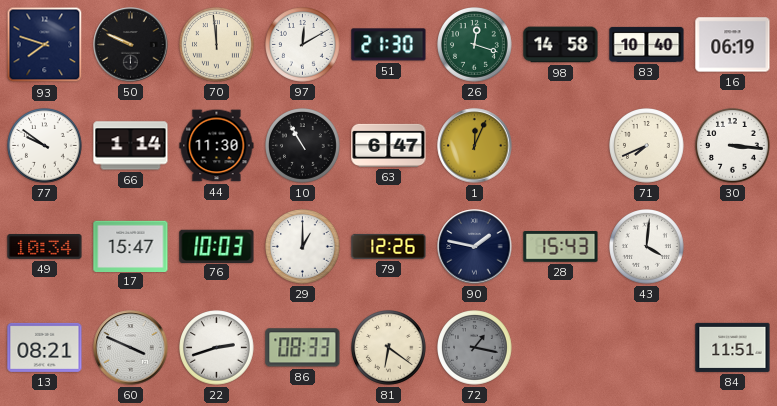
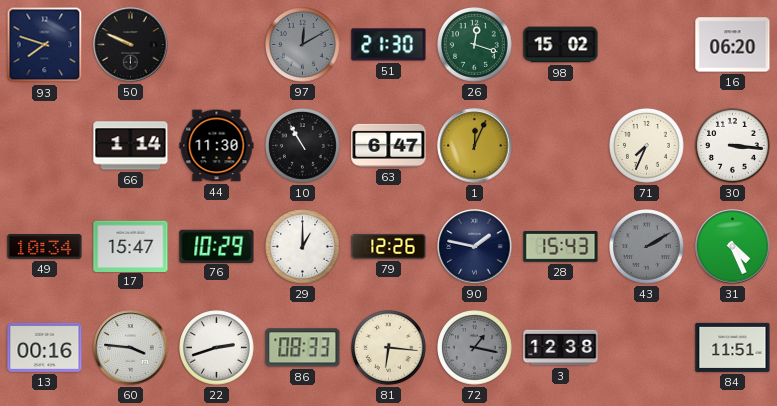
70: 11:59 -> none (217, 45)
97 dial: white -> grey (303, 45)
98: 14:58 -> 15:02 (561, 45)
83: 10:40 -> none (647, 44)
16: 06:19 -> 06:20 (733, 45)
77: 9:51 -> none (45, 146)
71: 7:41 -> 7:34 (647, 146)
76: 10:03 -> 10:29 (217, 246)
43: 4:01 -> 2:10 (647, 247)
43 dial: white -> grey (647, 247)
31: none -> 4:26 (733, 247)
13: 08:21 -> 00:16 (45, 347)
60: 3:49 -> 3:46 (131, 348)
81: 6:21 -> 6:16 (389, 348)
3: none -> 12:38 (561, 348)
